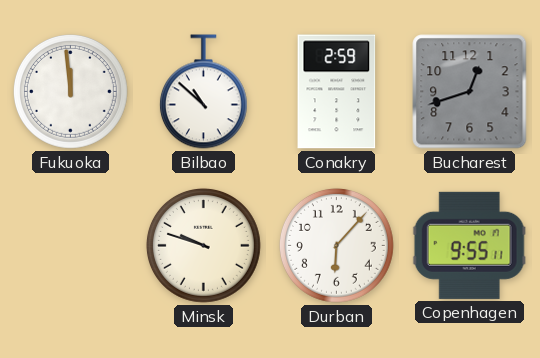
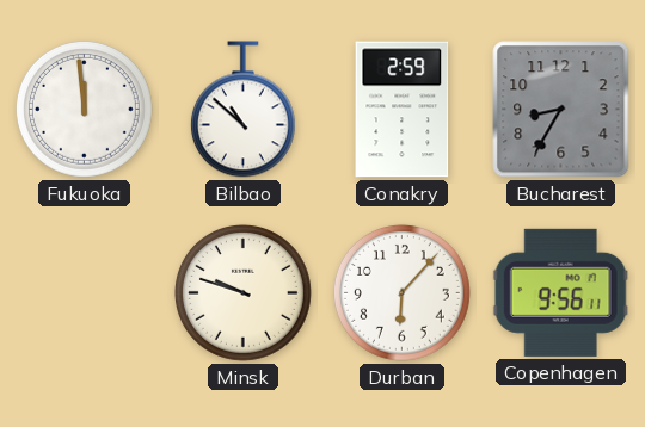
Bucharest: 12:42 -> 8:35 (561, 110)
Copenhagen: 9:55 -> 9:56 (560, 292)
